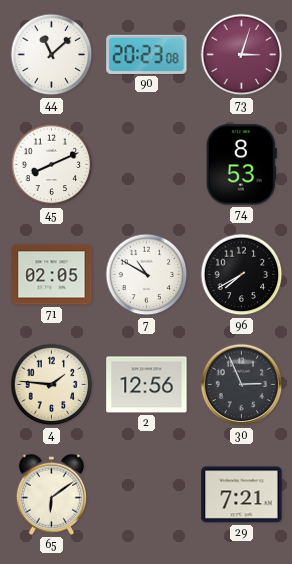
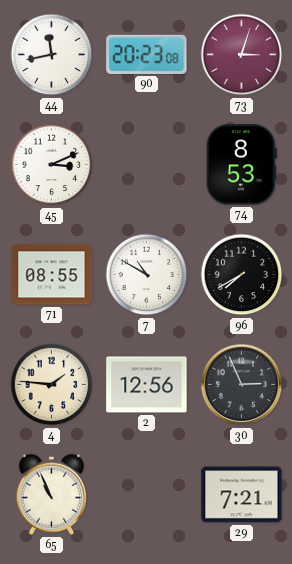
44: 11:08 -> 11:43 (52, 55)
45: 8:11 -> 3:11 (52, 165)
71: 02:05 -> 08:55 (52, 275)
65: 6:09 -> 10:56 (51, 494)
